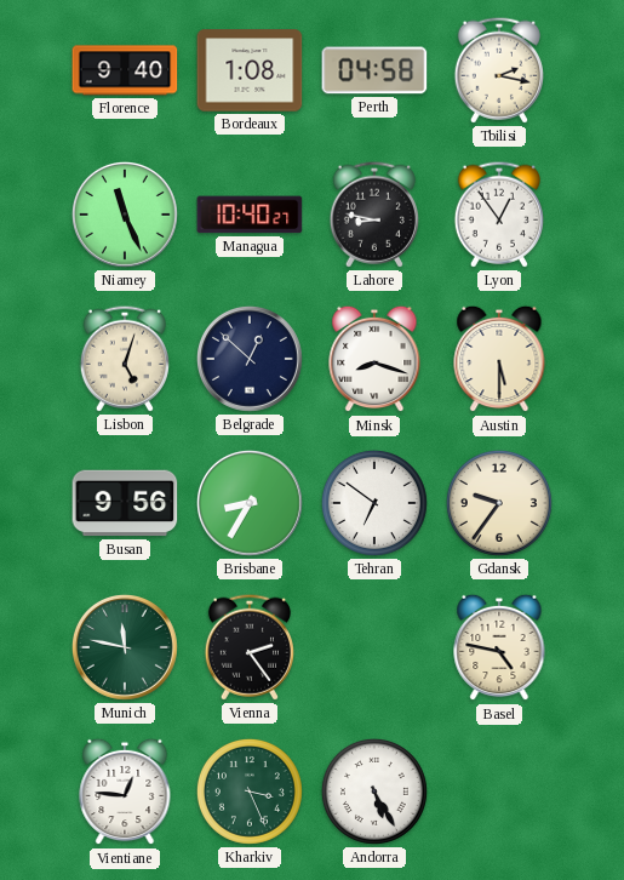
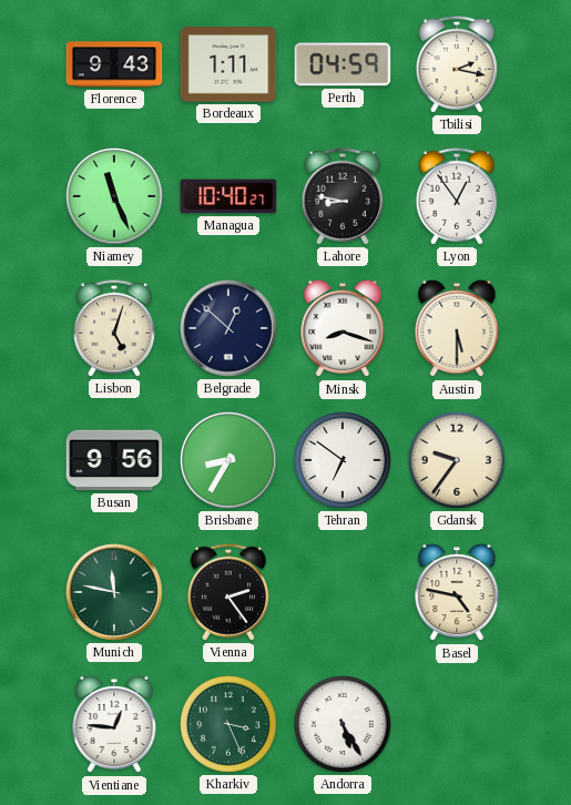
Florence: 9:40 -> 9:43 (114, 64)
Bordeaux: 1:08 -> 1:11 (228, 64)
Perth: 04:58 -> 04:59 (343, 64)
